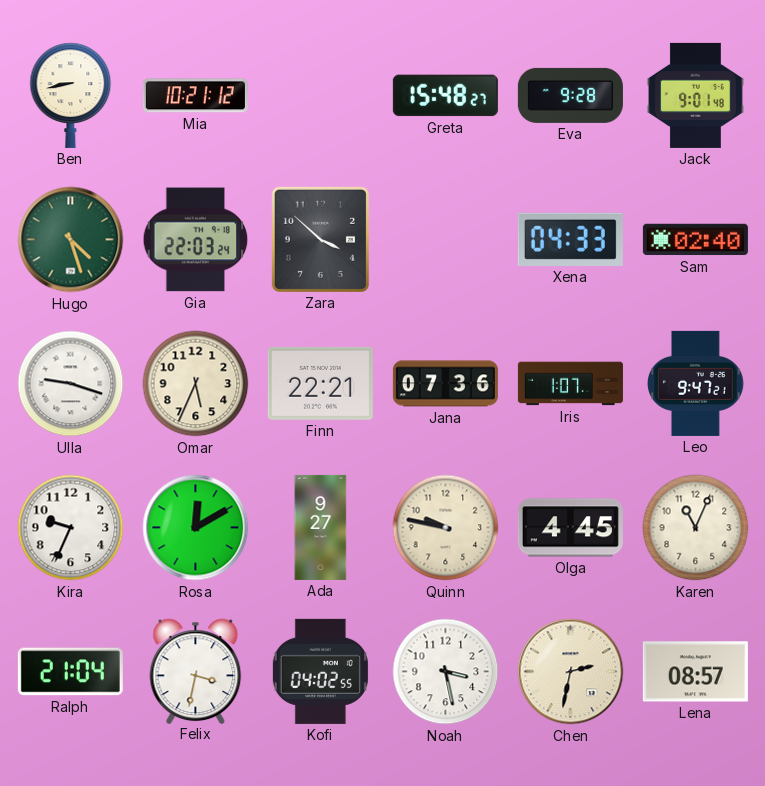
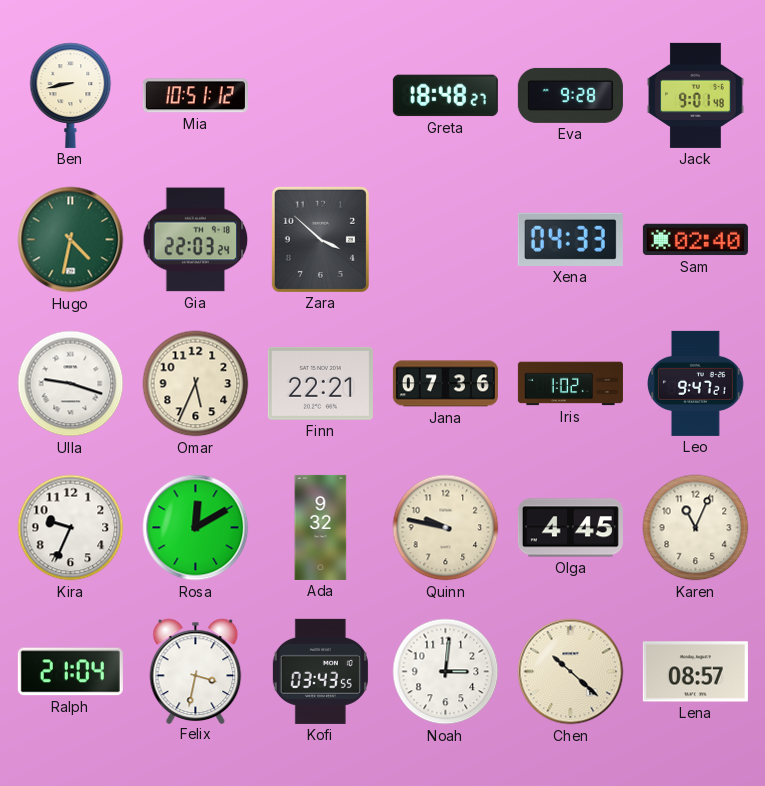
Mia: 10:21 -> 10:51 (195, 96)
Greta: 15:48 -> 18:48 (445, 96)
Hugo: 4:27 -> 4:32 (71, 240)
Iris: 1:07 -> 1:02 (570, 384)
Ada: 9:27 -> 9:32 (321, 527)
Kofi: 04:02 -> 03:43 (320, 671)
Noah: 3:28 -> 3:01 (446, 672)
Chen: 2:32 -> 10:22 (571, 672)
